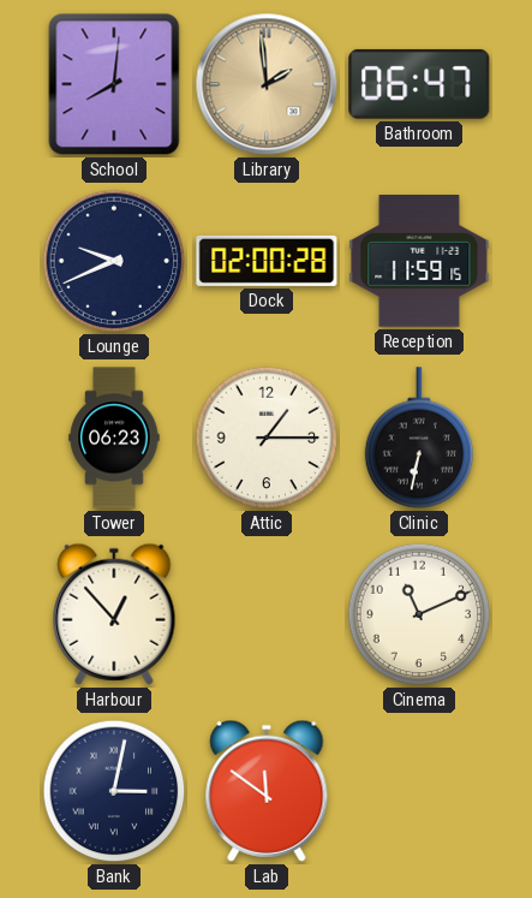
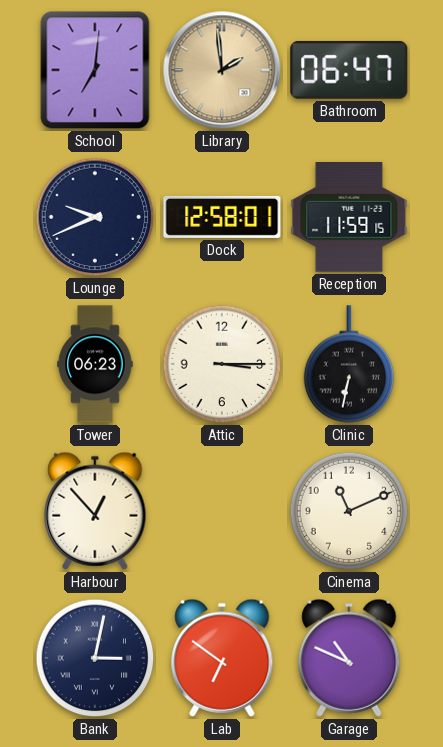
School: 8:01 -> 7:01 (95, 70)
Dock: 02:00 -> 12:58 (222, 217)
Attic: 1:15 -> 3:15 (222, 364)
Lab: 11:51 -> 6:51 (222, 658)
Garage: none -> 10:49 (349, 658)
